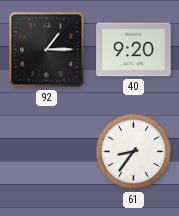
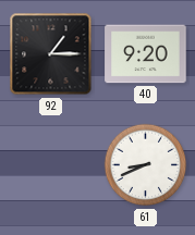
61: 8:36 -> 8:41 (146, 165)
